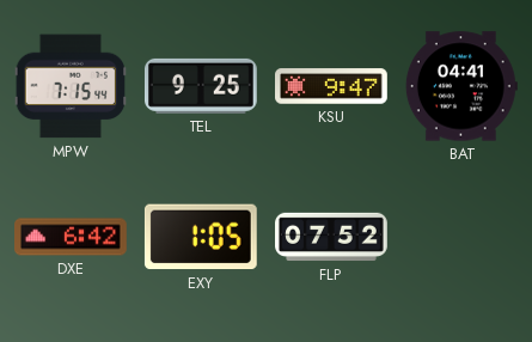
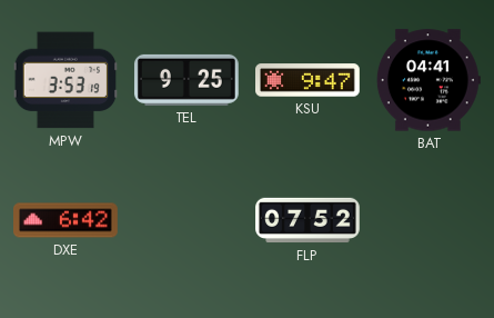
MPW: 7:15 -> 3:53 (65, 80)
EXY: 1:05 -> none (201, 237)
